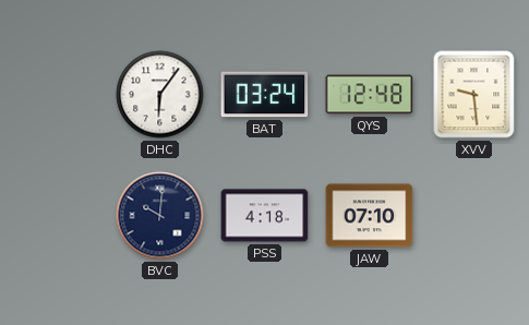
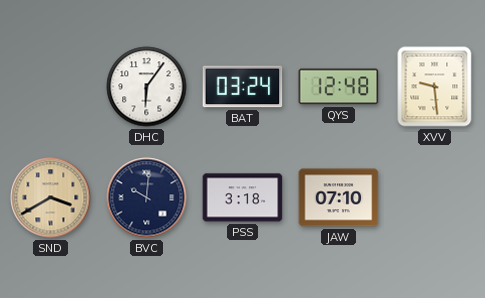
SND: none -> 3:40 (51, 198)
PSS: 4:18 -> 3:18 (243, 198)
